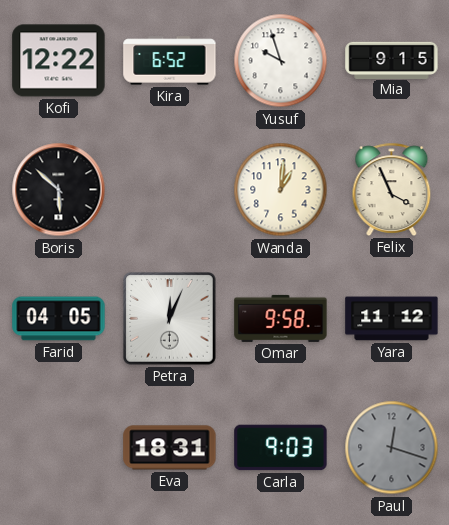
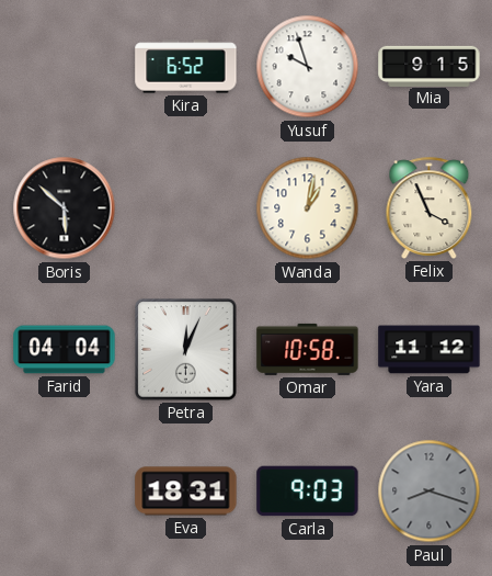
Kofi: 12:22 -> none (59, 61)
Wanda: 1:01 -> 1:02 (308, 208)
Farid: 04:05 -> 04:04 (65, 350)
Omar: 9:58 -> 10:58 (308, 349)
Paul: 12:18 -> 8:18 (430, 492)
